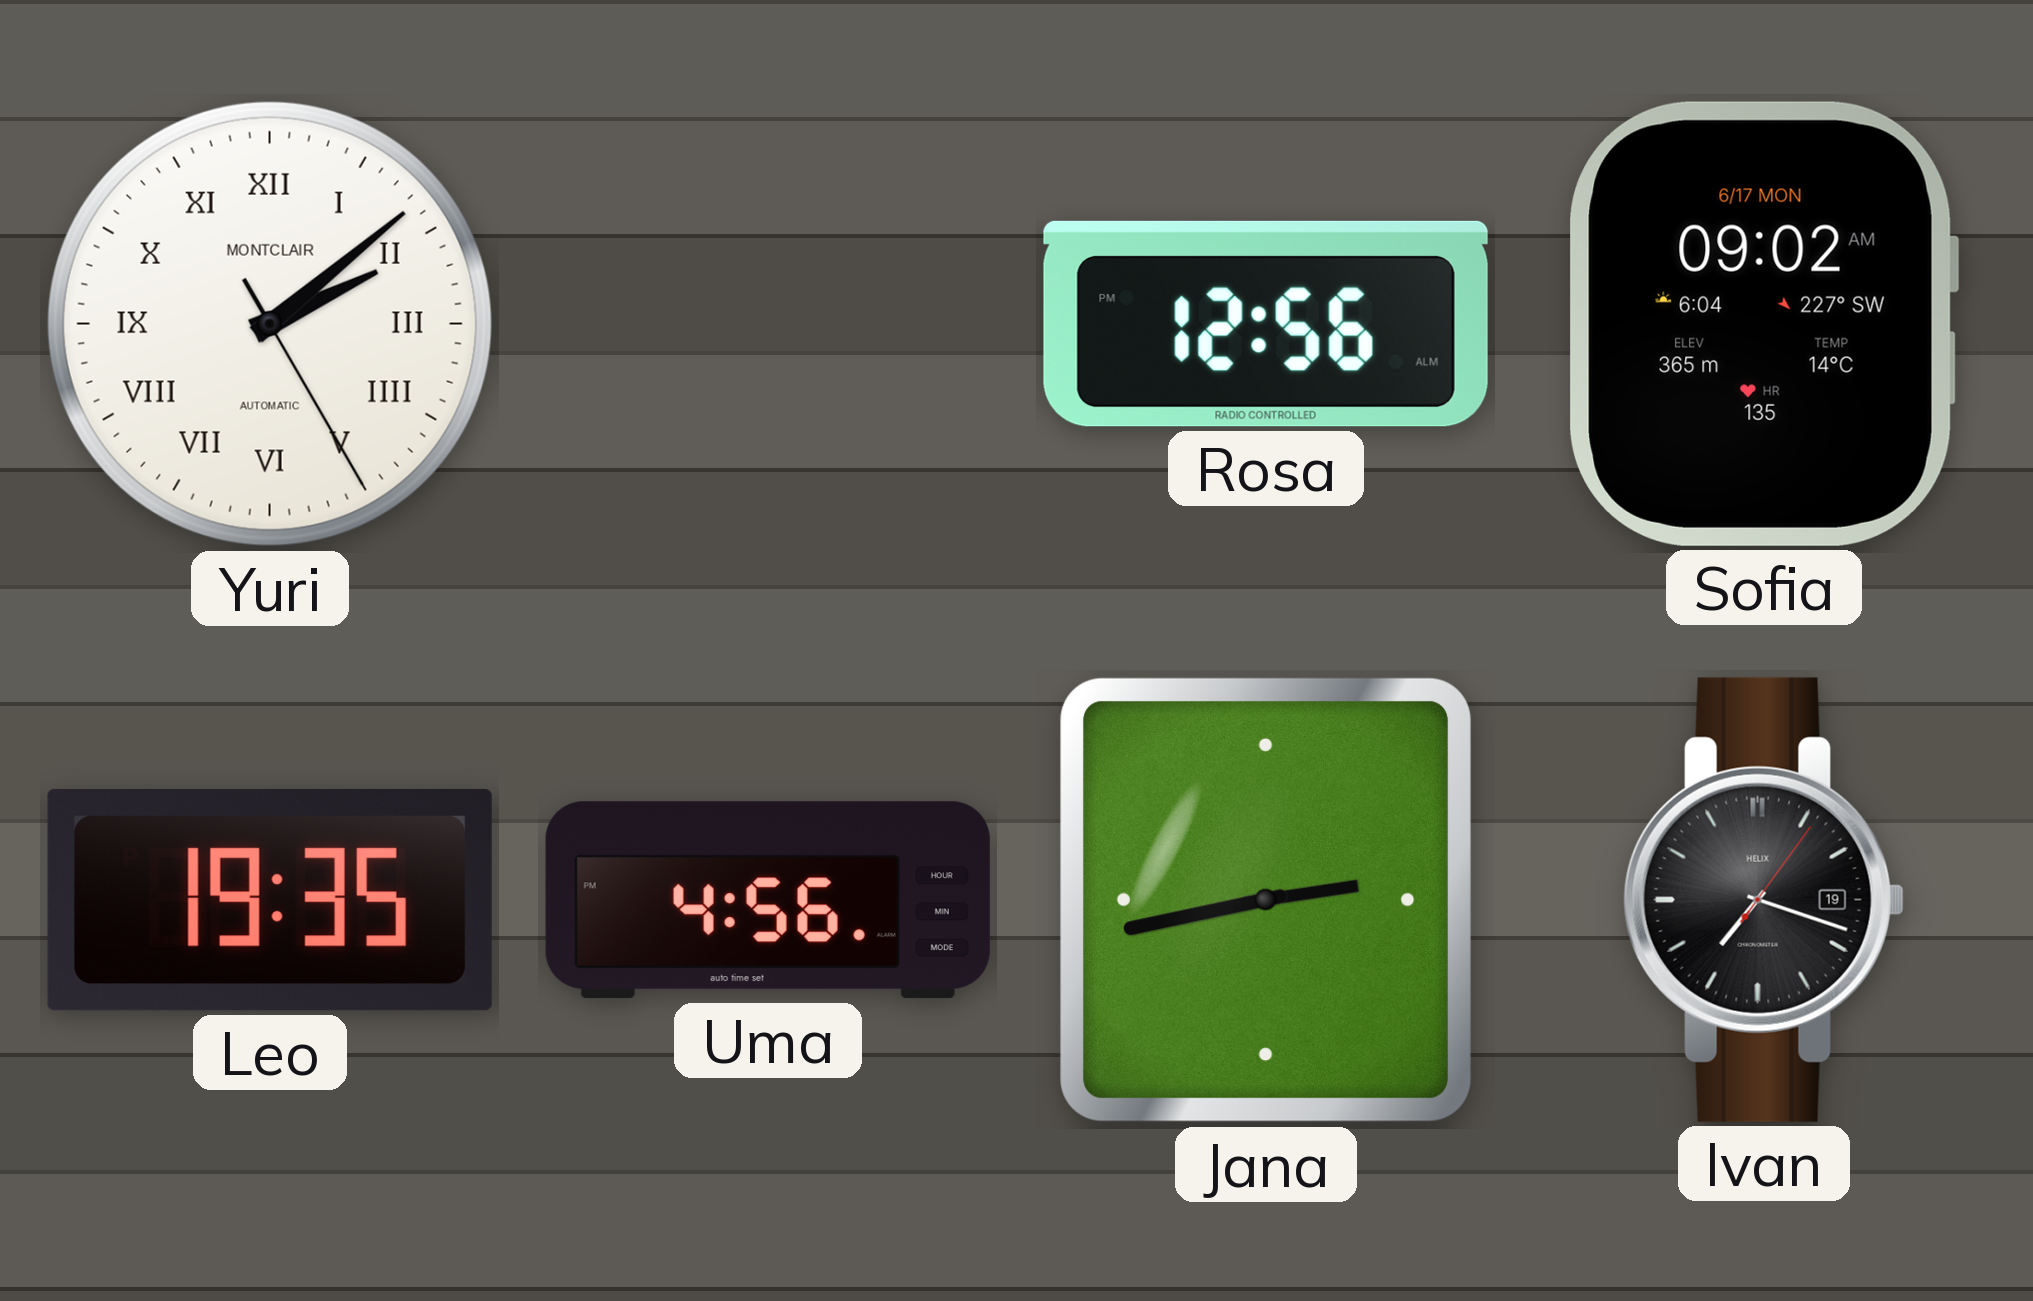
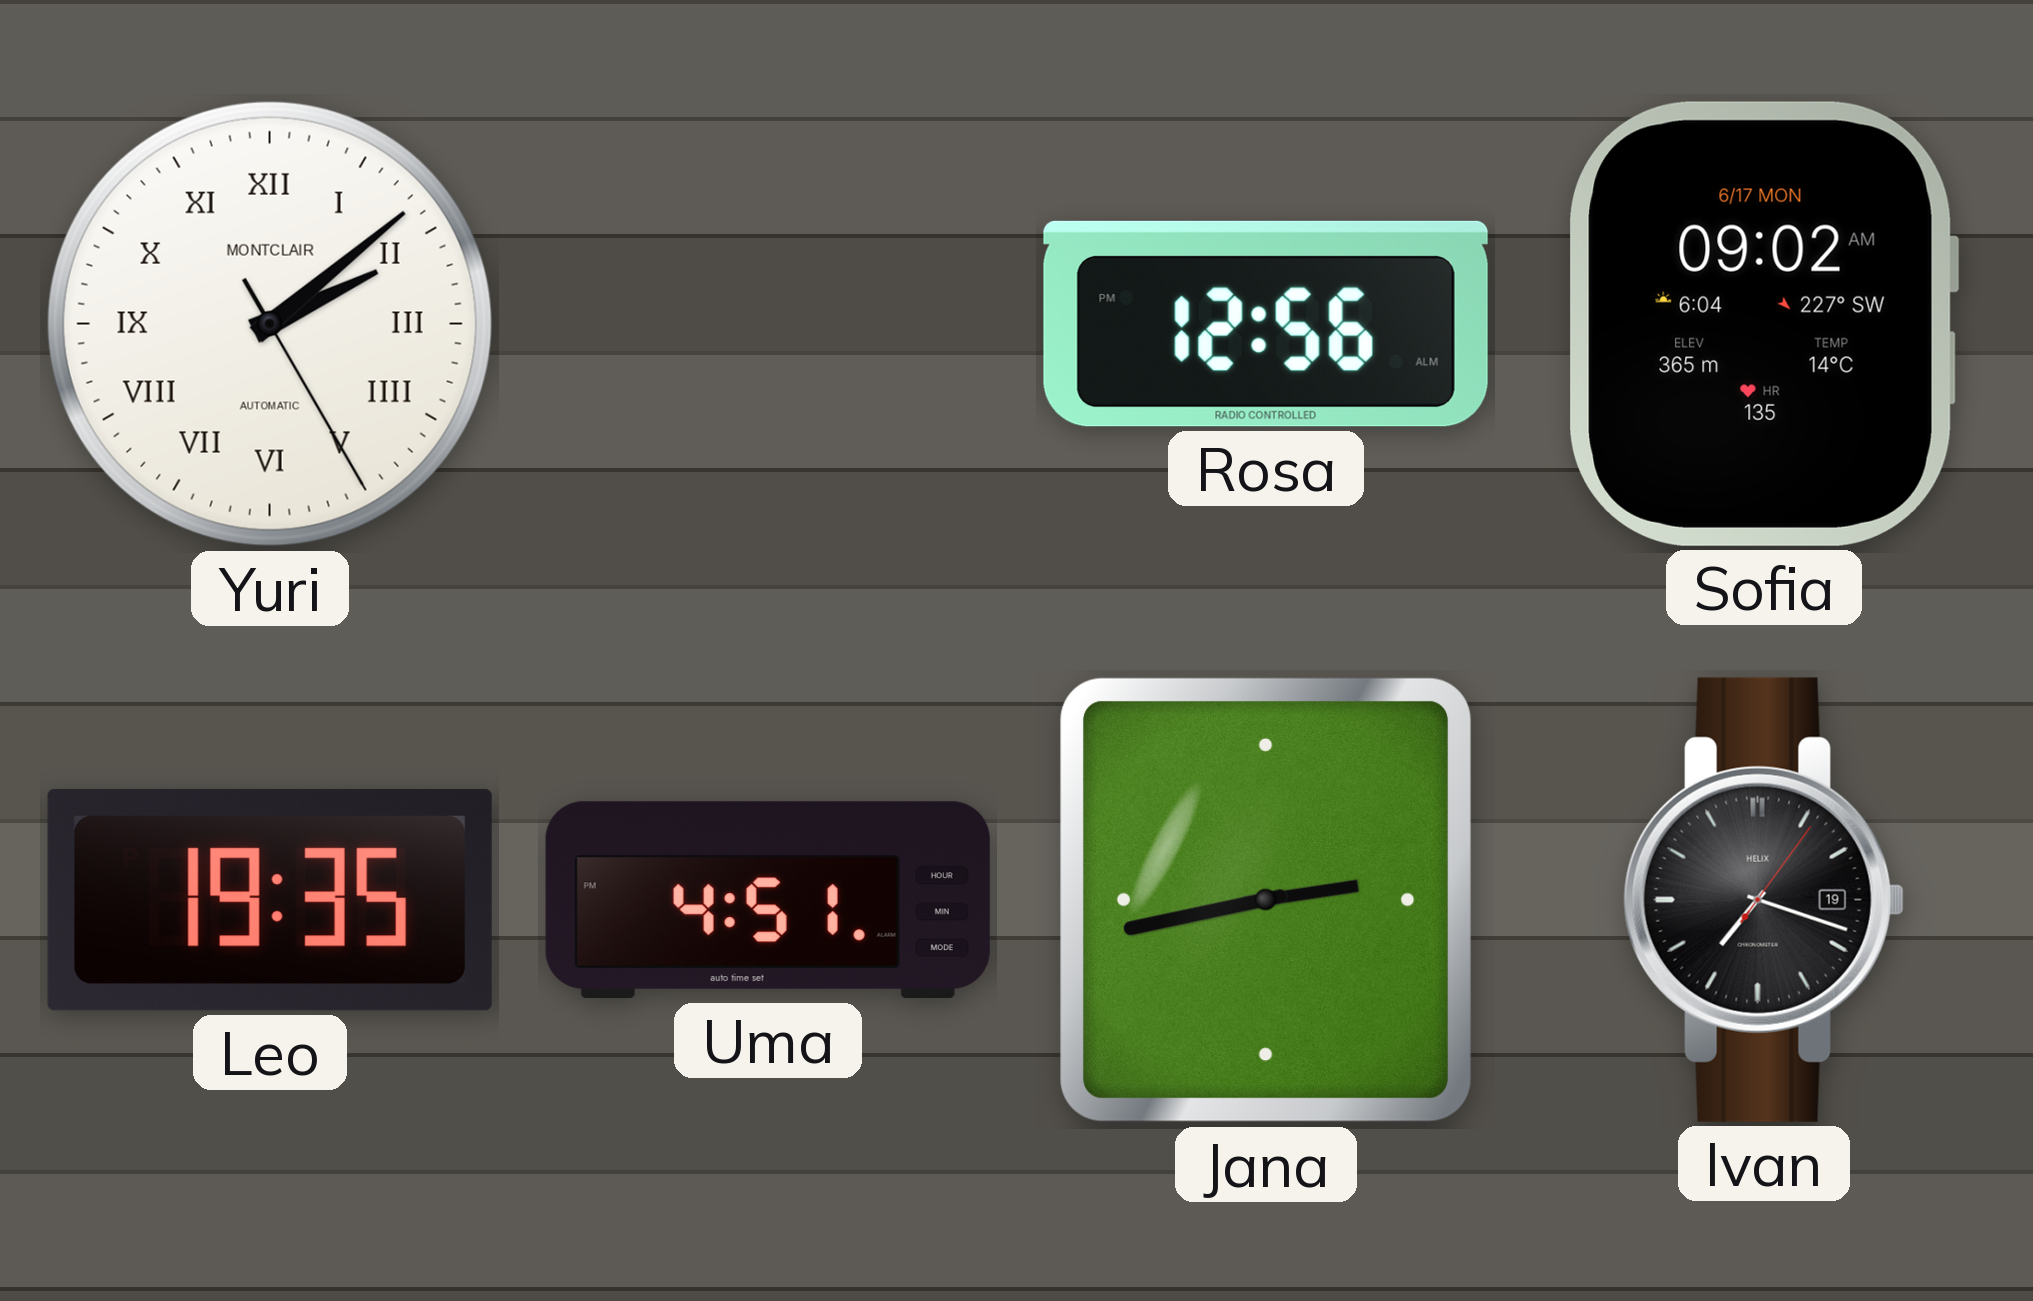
Uma: 4:56 -> 4:51 (768, 900)
